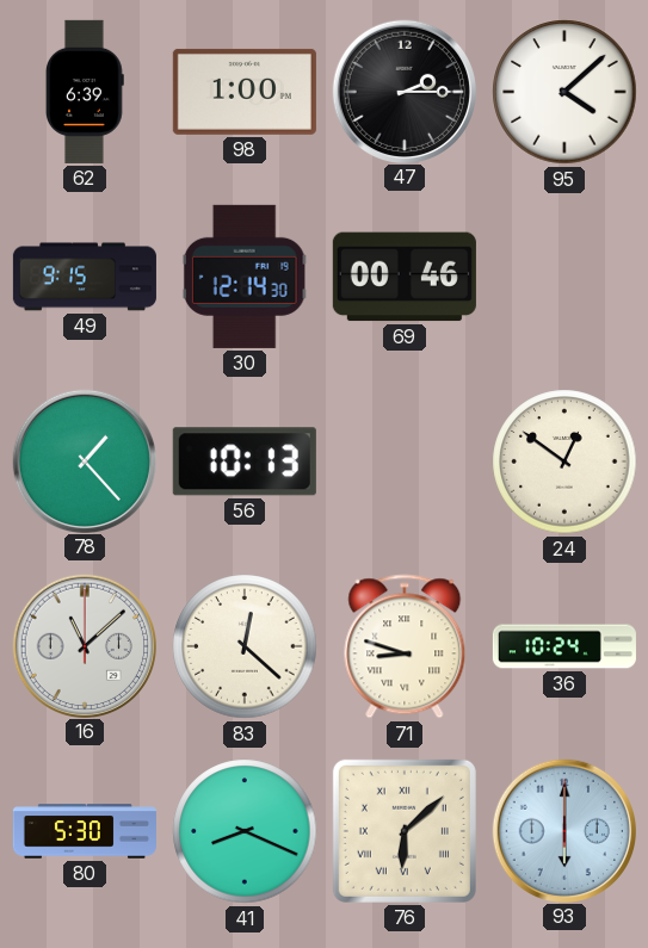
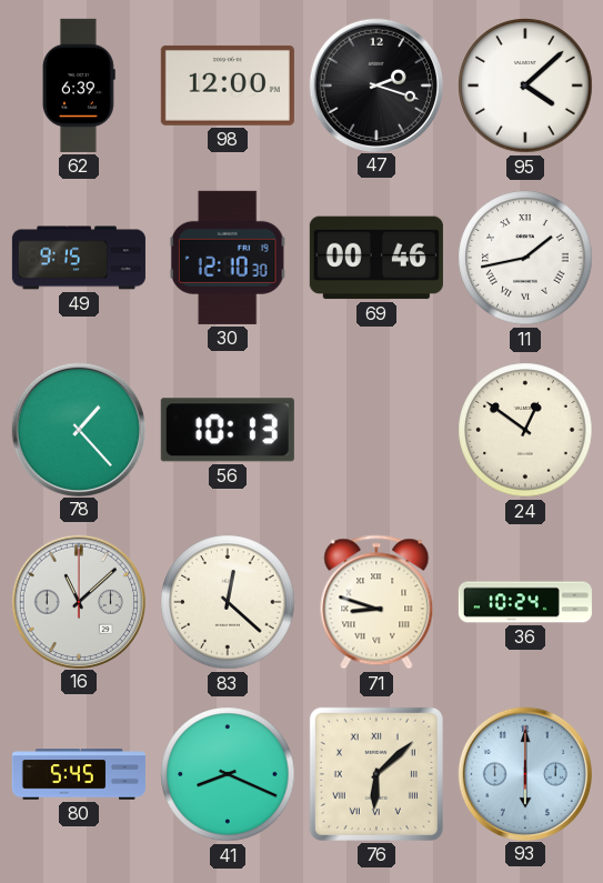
98: 1:00 -> 12:00 (228, 86)
47: 2:15 -> 2:18 (375, 84)
30: 12:14 -> 12:10 (228, 258)
11: none -> 1:43 (525, 258)
80: 5:30 -> 5:45 (79, 774)
